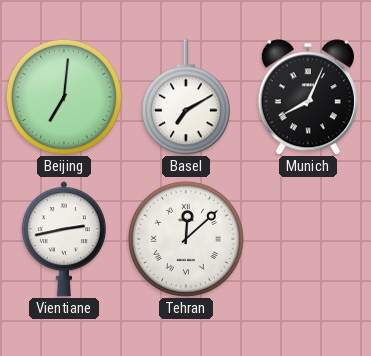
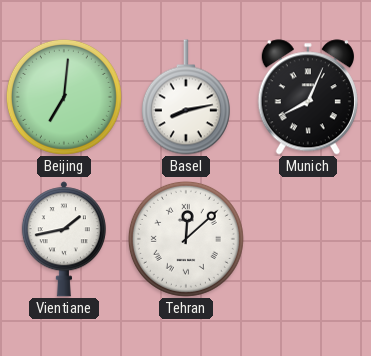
Basel: 7:10 -> 8:13 (186, 97)
Vientiane: 2:43 -> 1:43 (64, 239)
